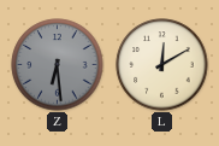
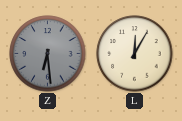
L: 12:10 -> 12:05 (135, 54)
